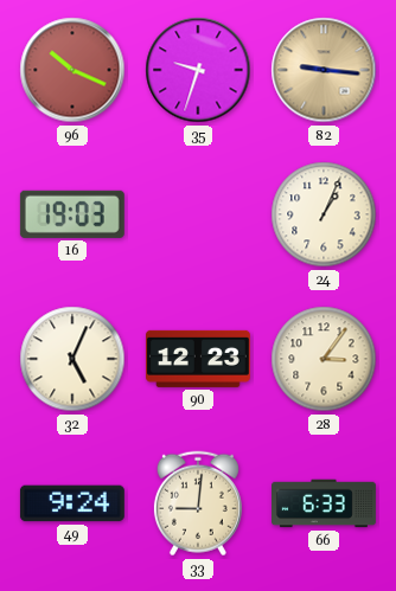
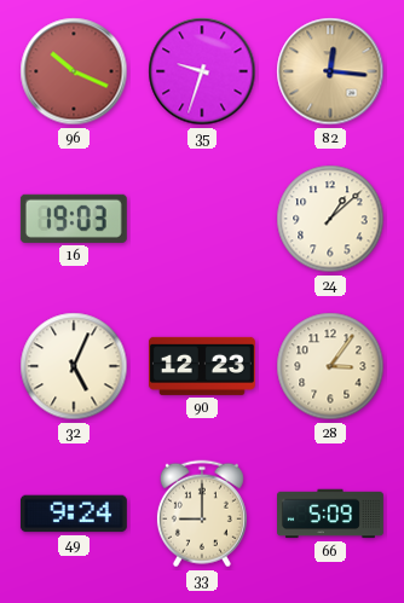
82: 9:16 -> 12:16 (330, 71)
24: 1:04 -> 1:08 (330, 219)
33: 9:01 -> 9:00 (202, 514)
66: 6:33 -> 5:09 (331, 514)
